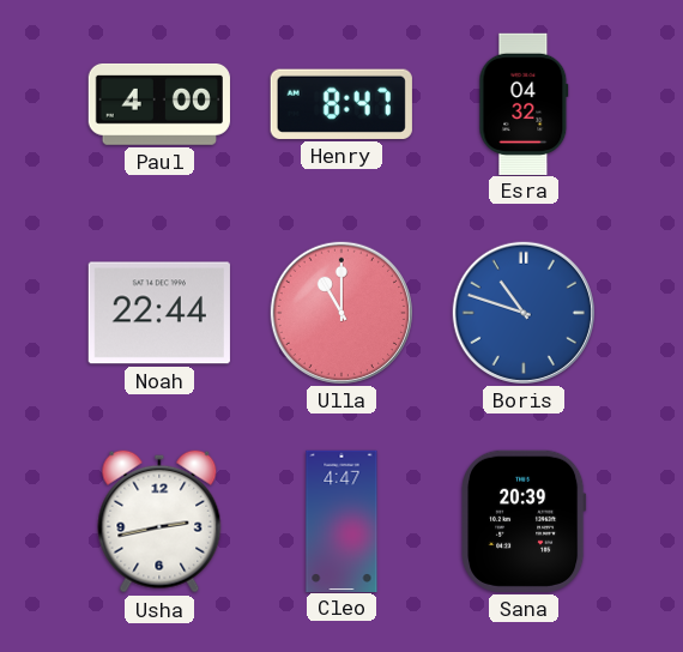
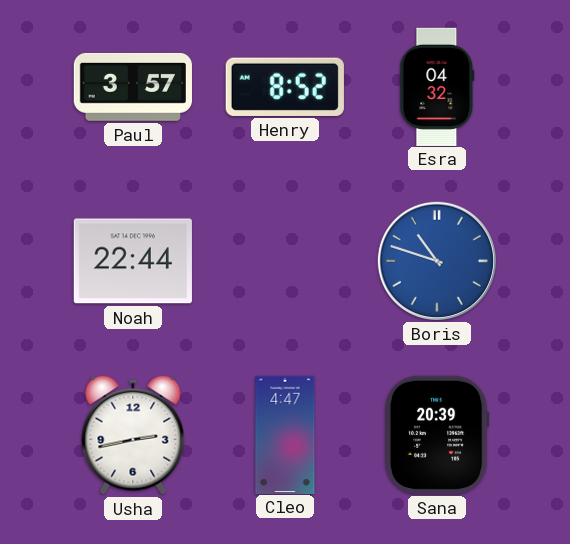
Paul: 4:00 -> 3:57 (133, 87)
Henry: 8:47 -> 8:52 (285, 87)
Ulla: 11:00 -> none (341, 313)
